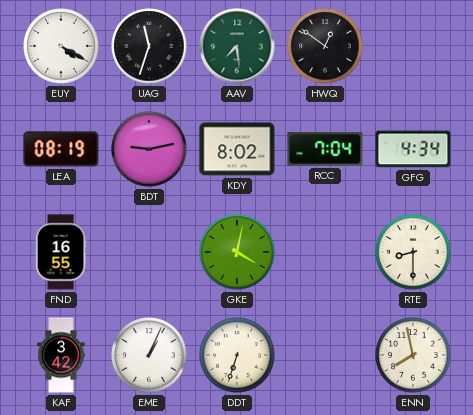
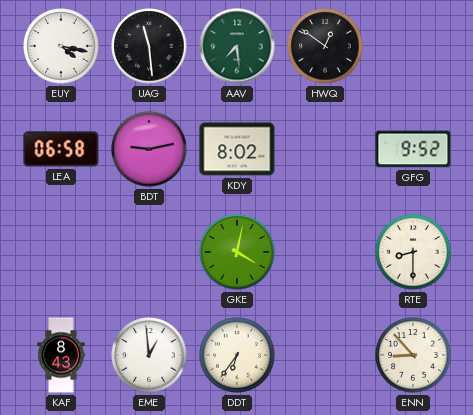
EUY: 4:20 -> 4:17 (61, 46)
UAG: 11:33 -> 11:29 (149, 46)
LEA: 08:19 -> 06:58 (61, 149)
RCC: 7:04 -> none (325, 149)
GFG: 4:34 -> 9:52 (413, 149)
FND: 16:55 -> none (61, 252)
KAF: 3:42 -> 8:43 (61, 355)
EME: 1:04 -> 12:59 (149, 355)
DDT: 6:33 -> 6:36 (237, 355)
ENN: 7:58 -> 8:53 (413, 355)
